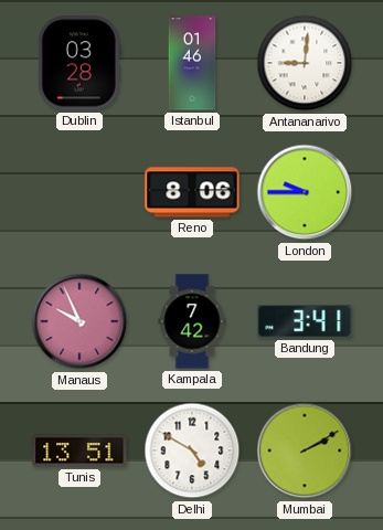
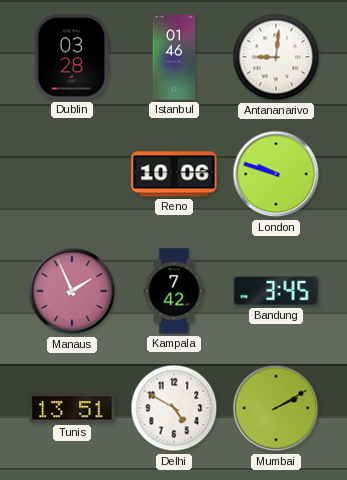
Reno: 8:06 -> 10:06 (174, 174)
London: 9:45 -> 9:48 (276, 174)
Manaus: 9:56 -> 1:56 (72, 291)
Bandung: 3:41 -> 3:45 (276, 291)
